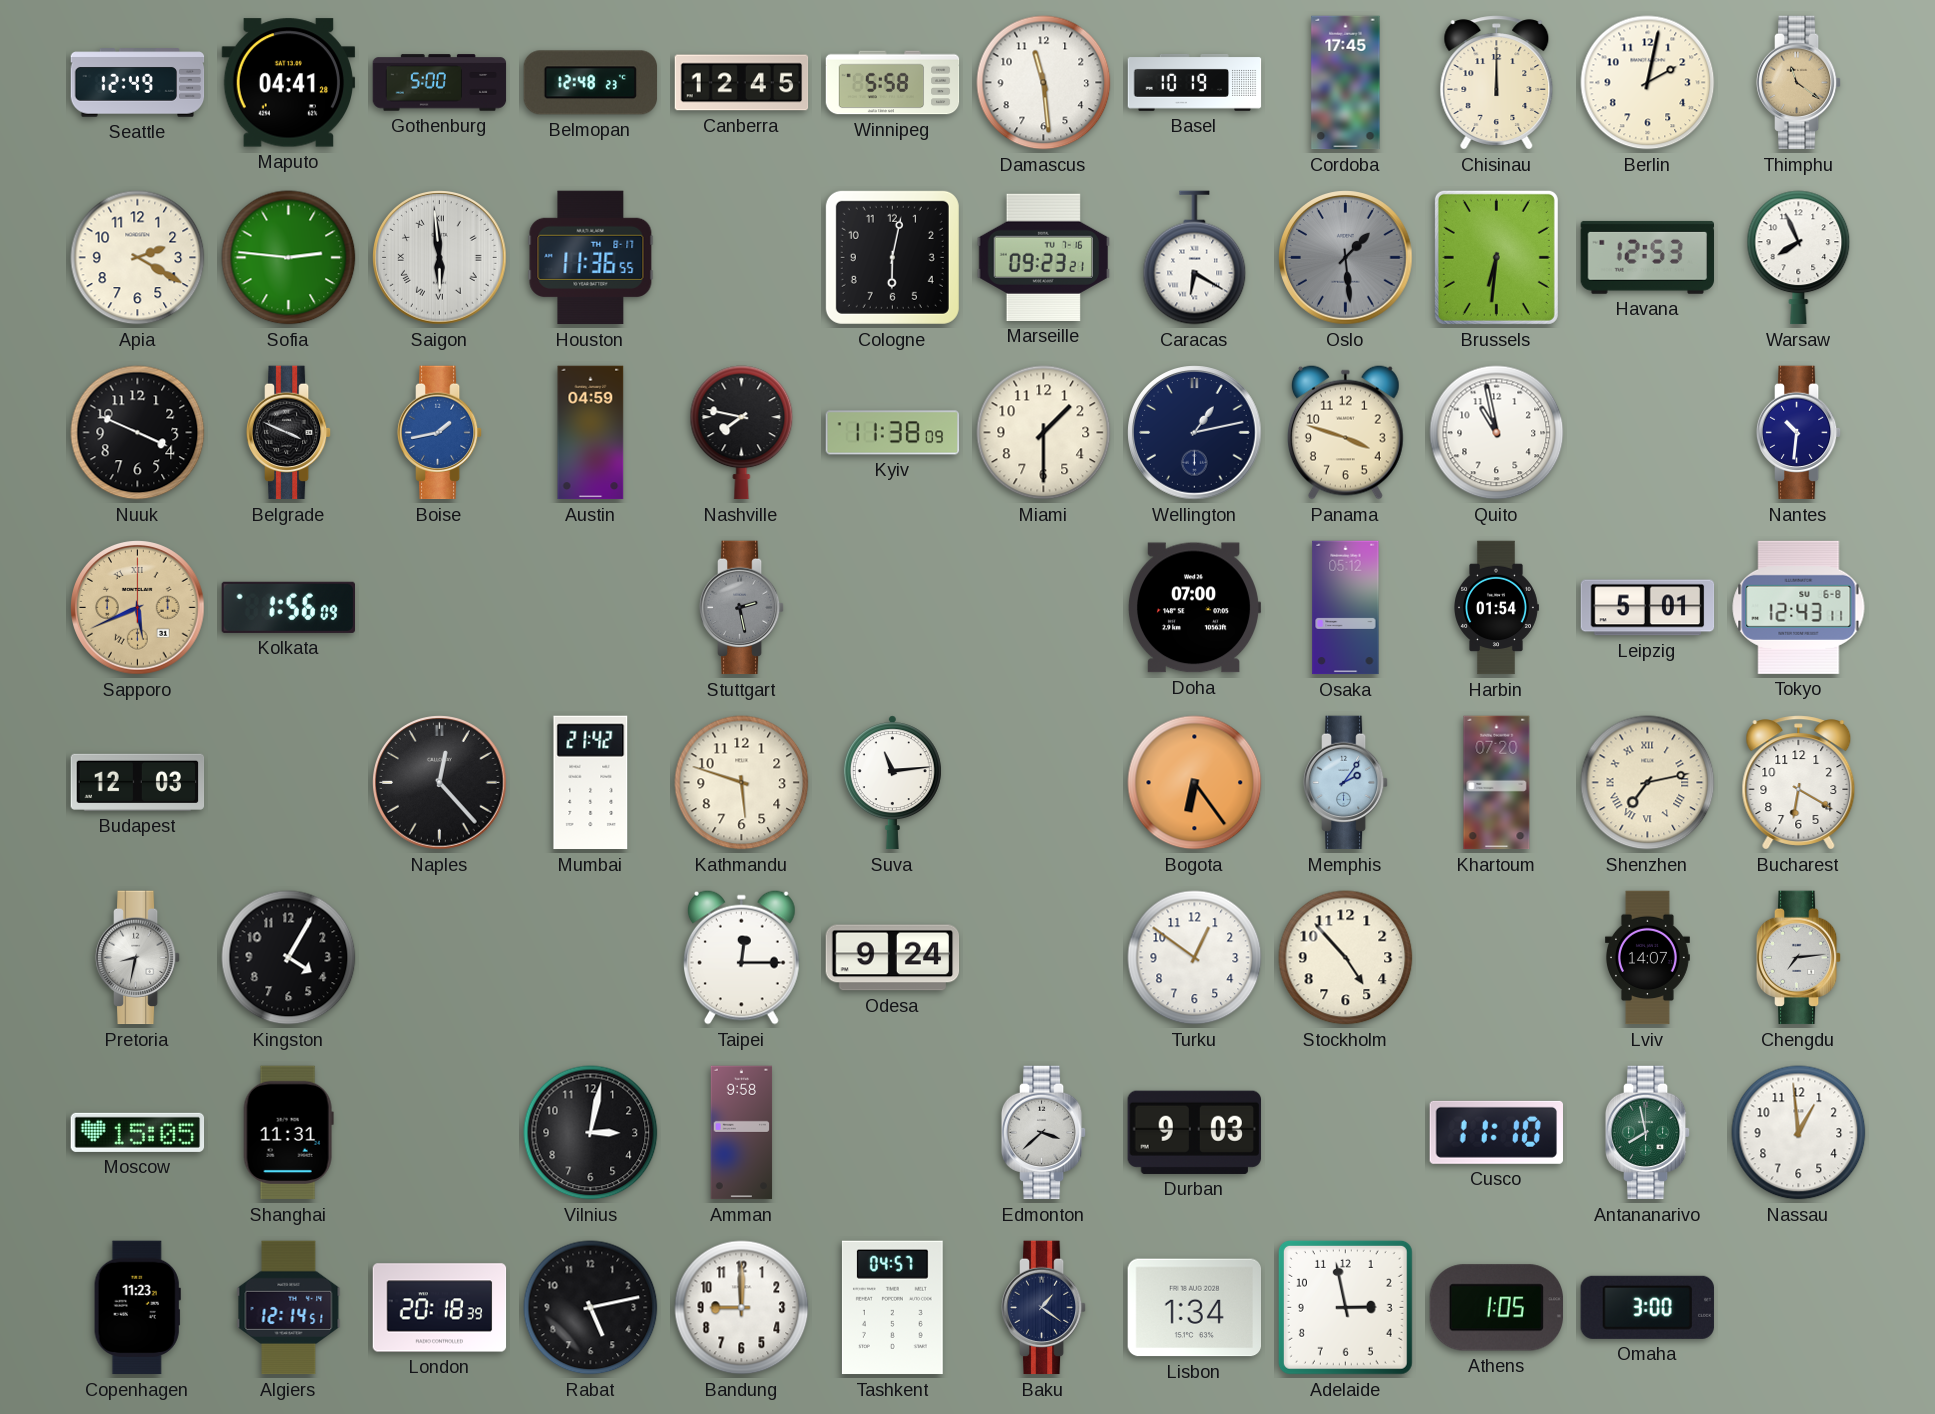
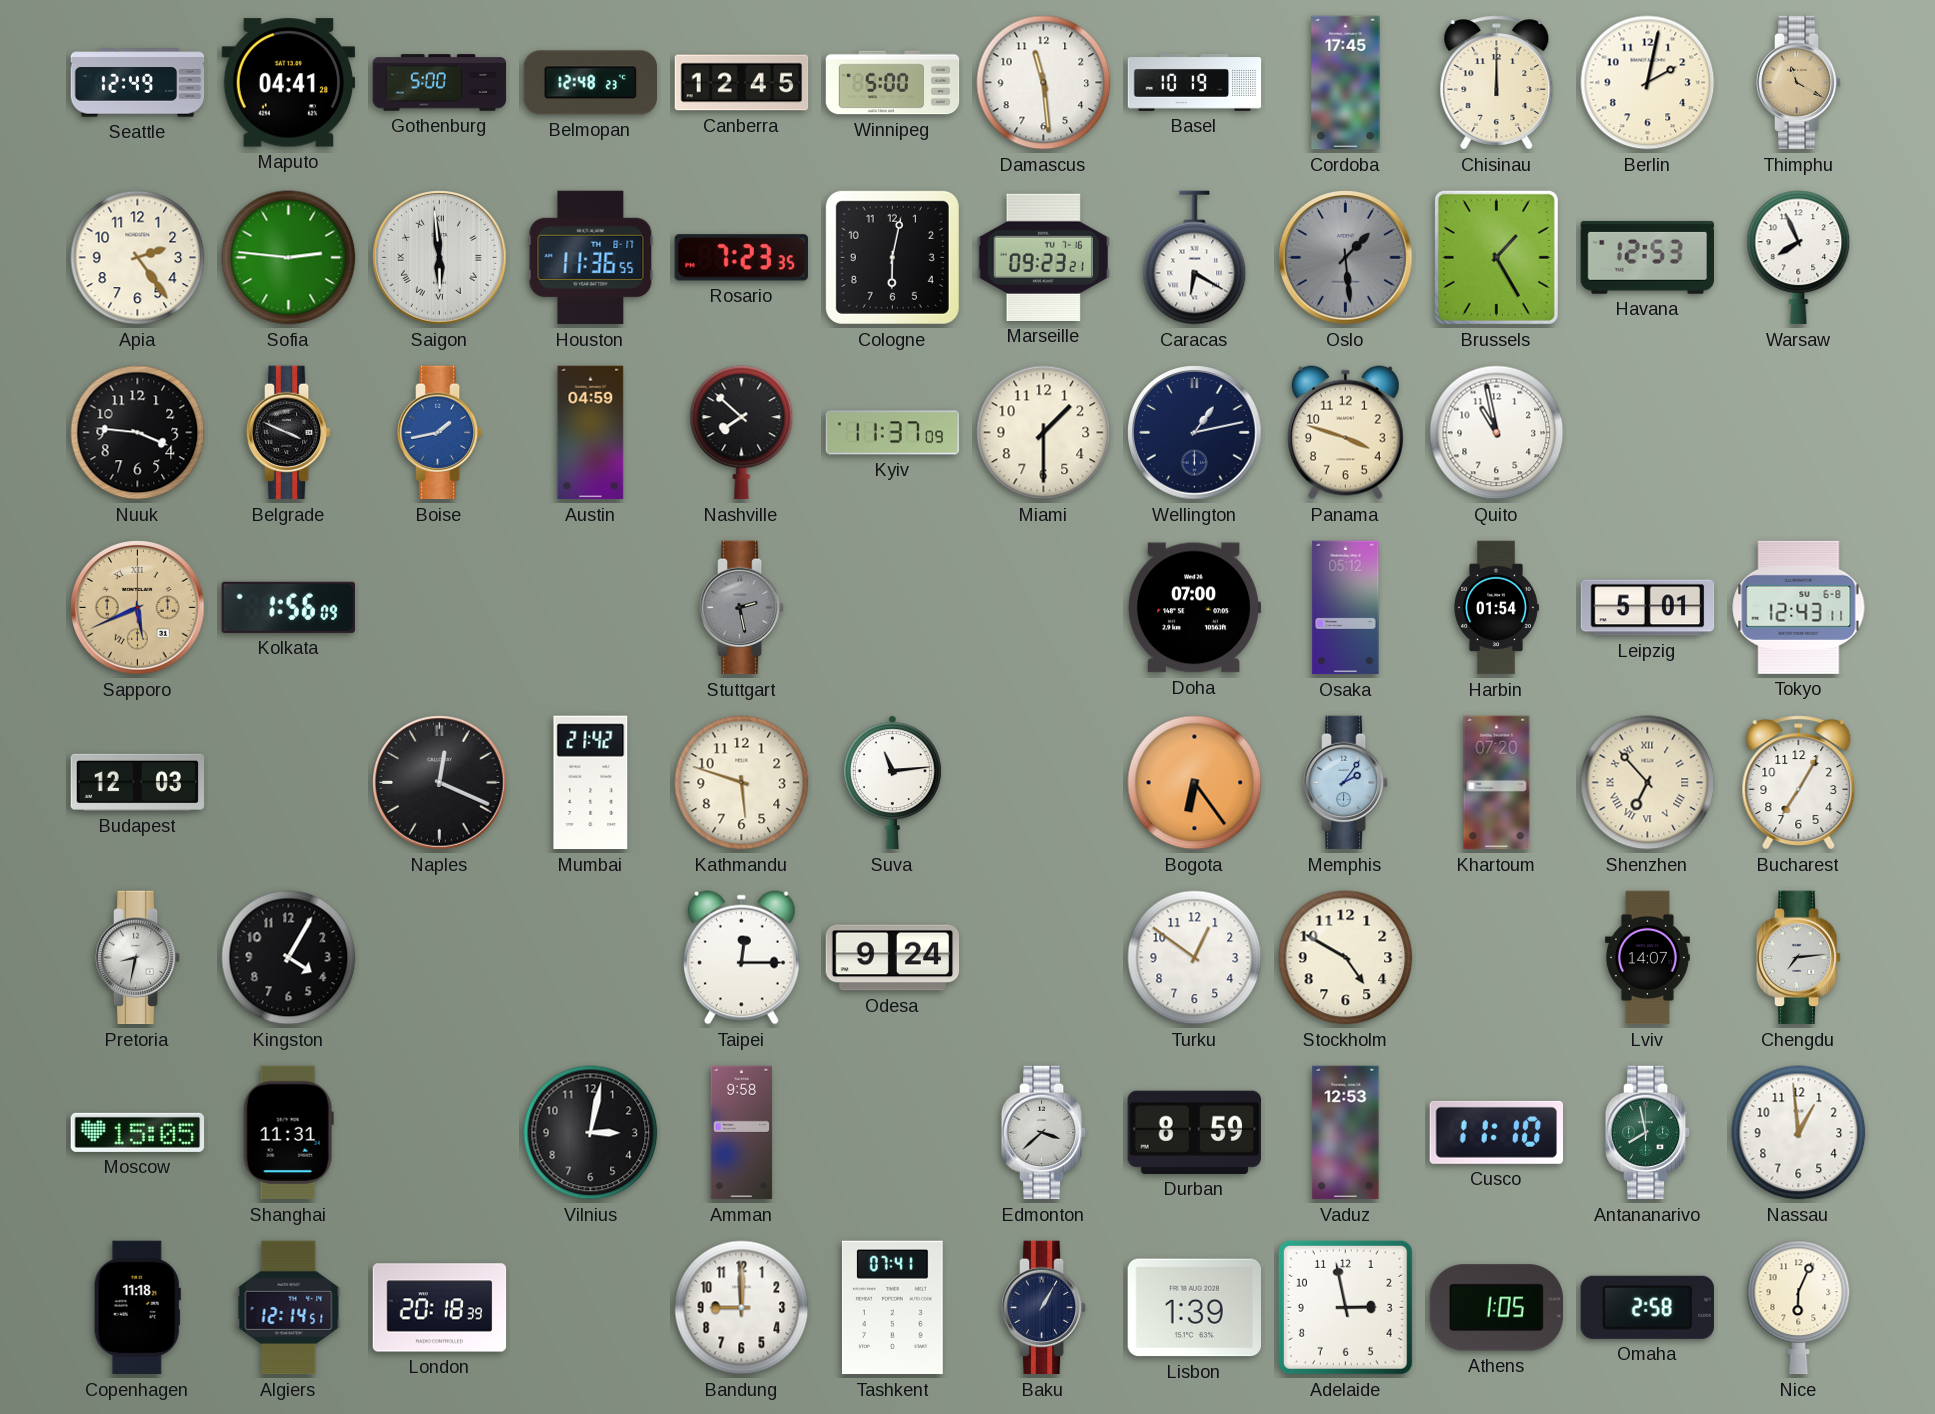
Winnipeg: 5:58 -> 5:00 (893, 83)
Thimphu: 11:21 -> 11:20 (1799, 83)
Apia: 2:20 -> 2:24 (138, 258)
Rosario: none -> 7:23 (741, 258)
Brussels: 6:31 -> 1:25 (1496, 257)
Nuuk: 3:49 -> 3:46 (138, 433)
Nashville: 7:47 -> 7:52 (742, 433)
Kyiv: 11:38 -> 11:37 (893, 433)
Nantes: 10:31 -> none (1799, 433)
Naples: 12:23 -> 12:19 (440, 783)
Shenzhen: 7:13 -> 6:53 (1648, 783)
Bucharest: 6:20 -> 7:05 (1799, 783)
Stockholm: 4:53 -> 4:50 (1346, 958)
Durban: 9:03 -> 8:59 (1194, 1132)
Vaduz: none -> 12:53 (1346, 1133)
Copenhagen: 11:23 -> 11:18 (137, 1308)
Rabat: 5:13 -> none (591, 1308)
Tashkent: 04:57 -> 07:41 (892, 1308)
Baku: 1:21 -> 1:05 (1044, 1308)
Lisbon: 1:34 -> 1:39 (1194, 1308)
Omaha: 3:00 -> 2:58 (1647, 1307)
Nice: none -> 6:04 (1799, 1308)
